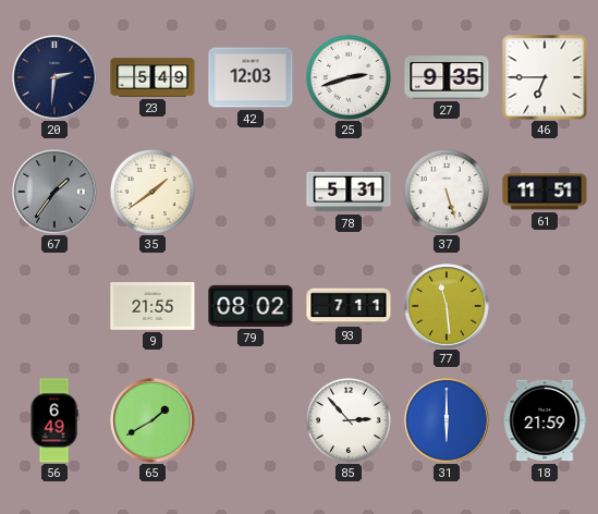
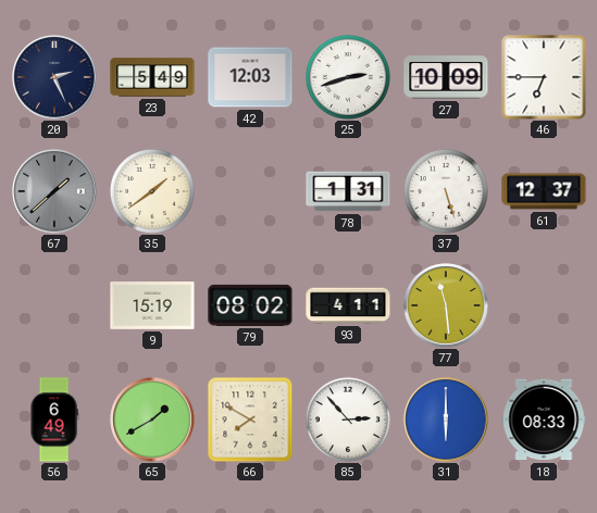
20: 2:31 -> 2:26 (54, 77)
27: 9:35 -> 10:09 (446, 77)
67: 1:36 -> 1:38 (54, 191)
78: 5:31 -> 1:31 (348, 191)
61: 11:51 -> 12:37 (544, 191)
9: 21:55 -> 15:19 (152, 306)
93: 7:11 -> 4:11 (348, 305)
66: none -> 7:50 (250, 420)
18: 21:59 -> 08:33 (544, 420)
